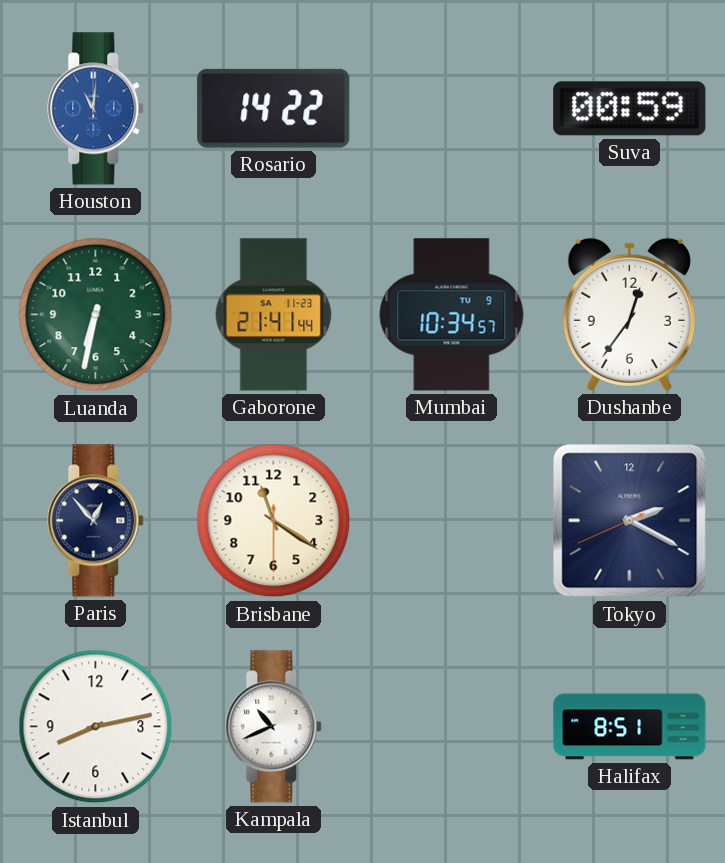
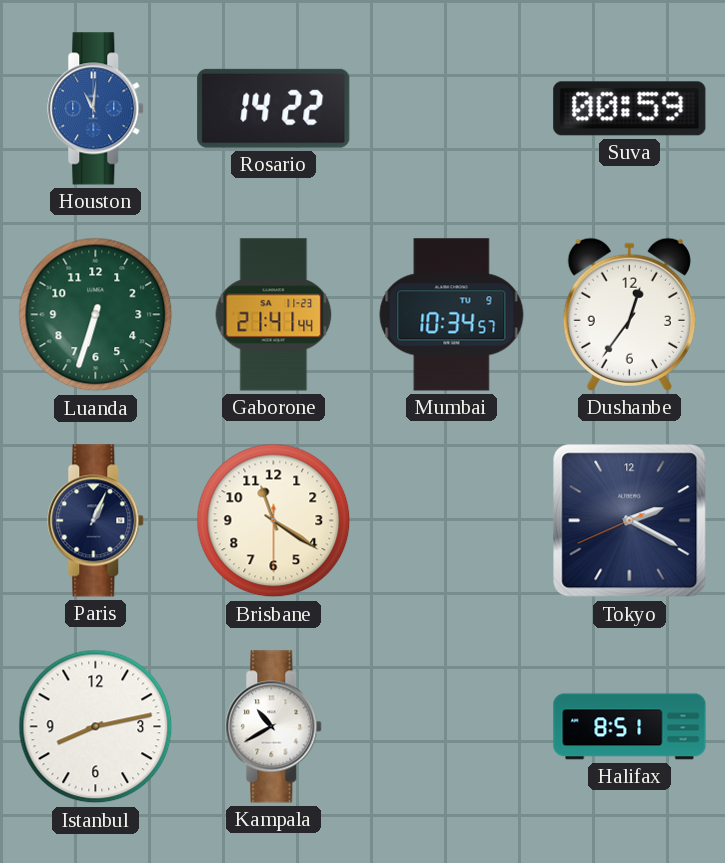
Luanda: 6:32 -> 6:33 (96, 315)
Paris: 12:53 -> 1:04 (96, 521)
Kampala: 10:41 -> 10:40 (274, 727)
